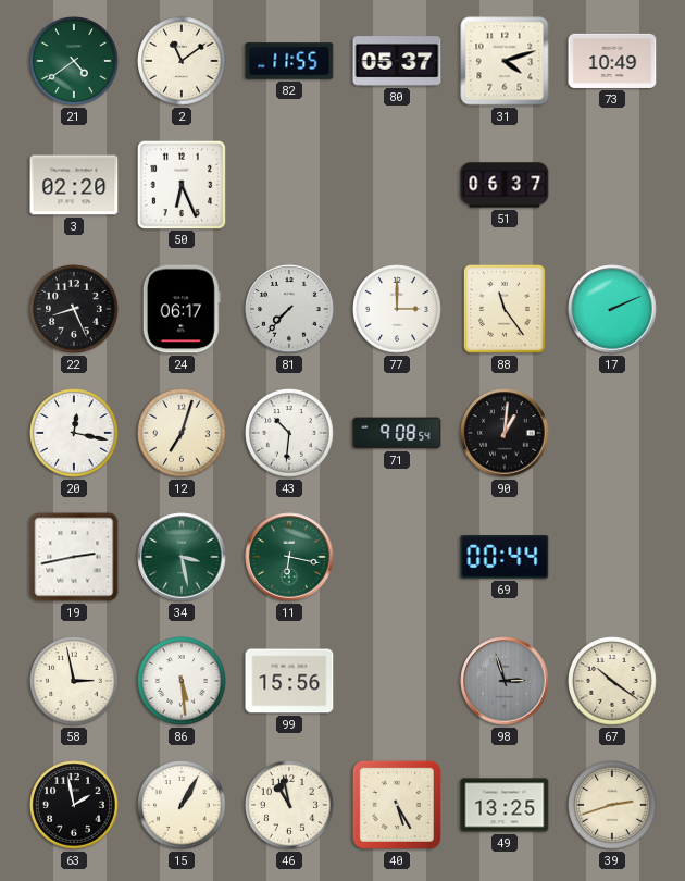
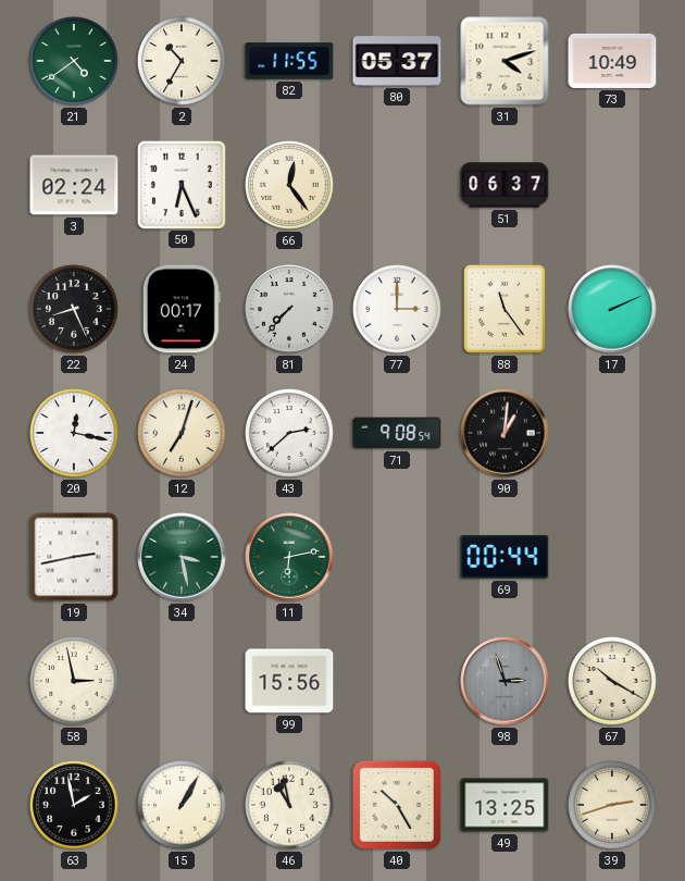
2: 11:09 -> 10:35 (183, 62)
3: 02:20 -> 02:24 (74, 185)
66: none -> 12:24 (290, 186)
24: 06:17 -> 00:17 (182, 309)
43: 10:31 -> 2:38 (290, 434)
11: 6:17 -> 6:13 (289, 557)
86: 5:29 -> none (183, 682)
67: 10:21 -> 10:20 (613, 682)
40: 5:25 -> 10:25 (397, 805)
